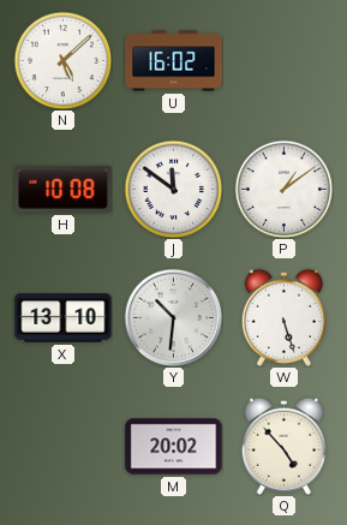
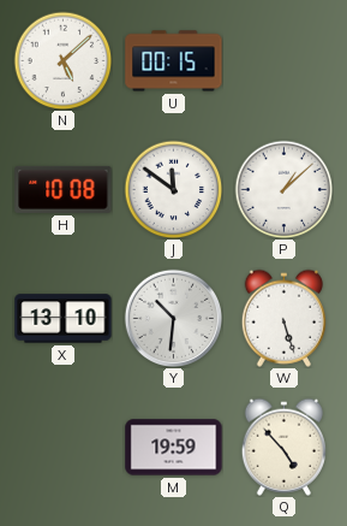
U: 16:02 -> 00:15 (174, 61)
P: 1:09 -> 1:08 (283, 189)
M: 20:02 -> 19:59 (174, 448)
